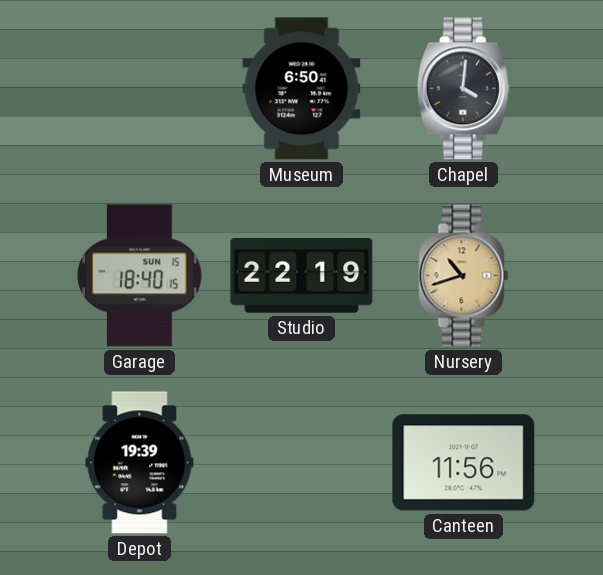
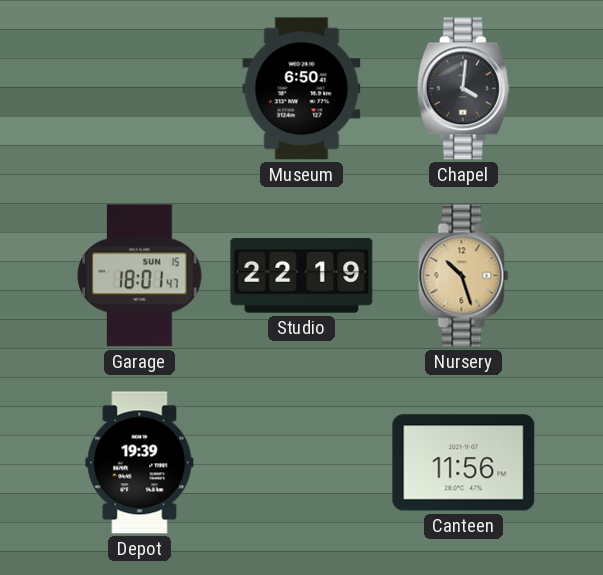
Garage: 18:40 -> 18:01 (140, 276)
Nursery: 10:42 -> 10:27 (464, 276)
